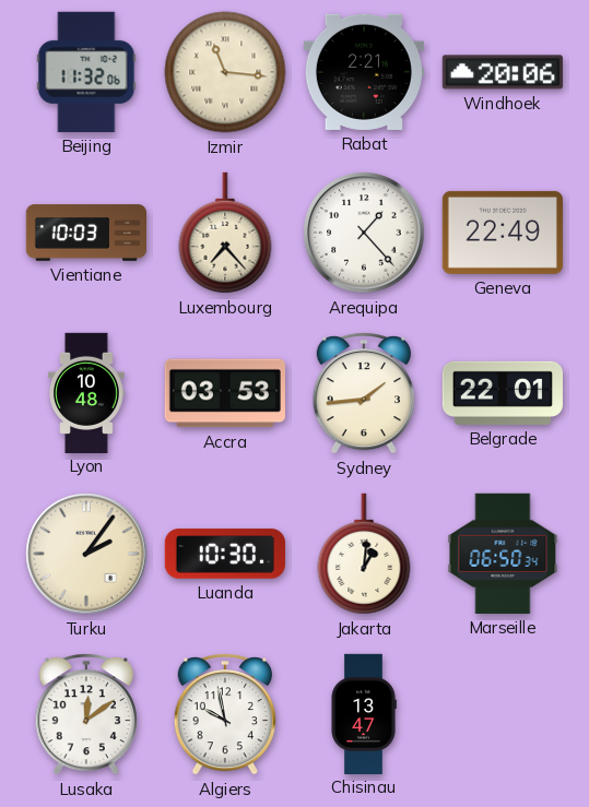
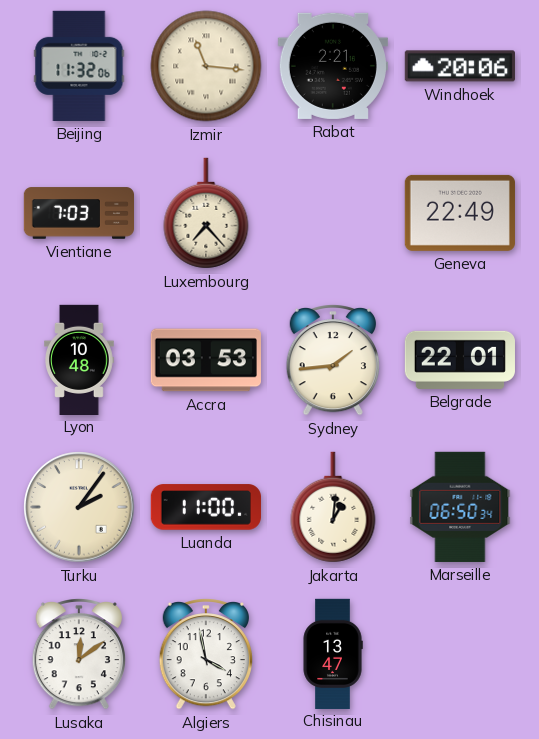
Vientiane: 10:03 -> 7:03 (78, 213)
Arequipa: 1:23 -> none (364, 233)
Luanda: 10:30 -> 11:00 (206, 507)
Algiers: 9:58 -> 3:58 (206, 655)
